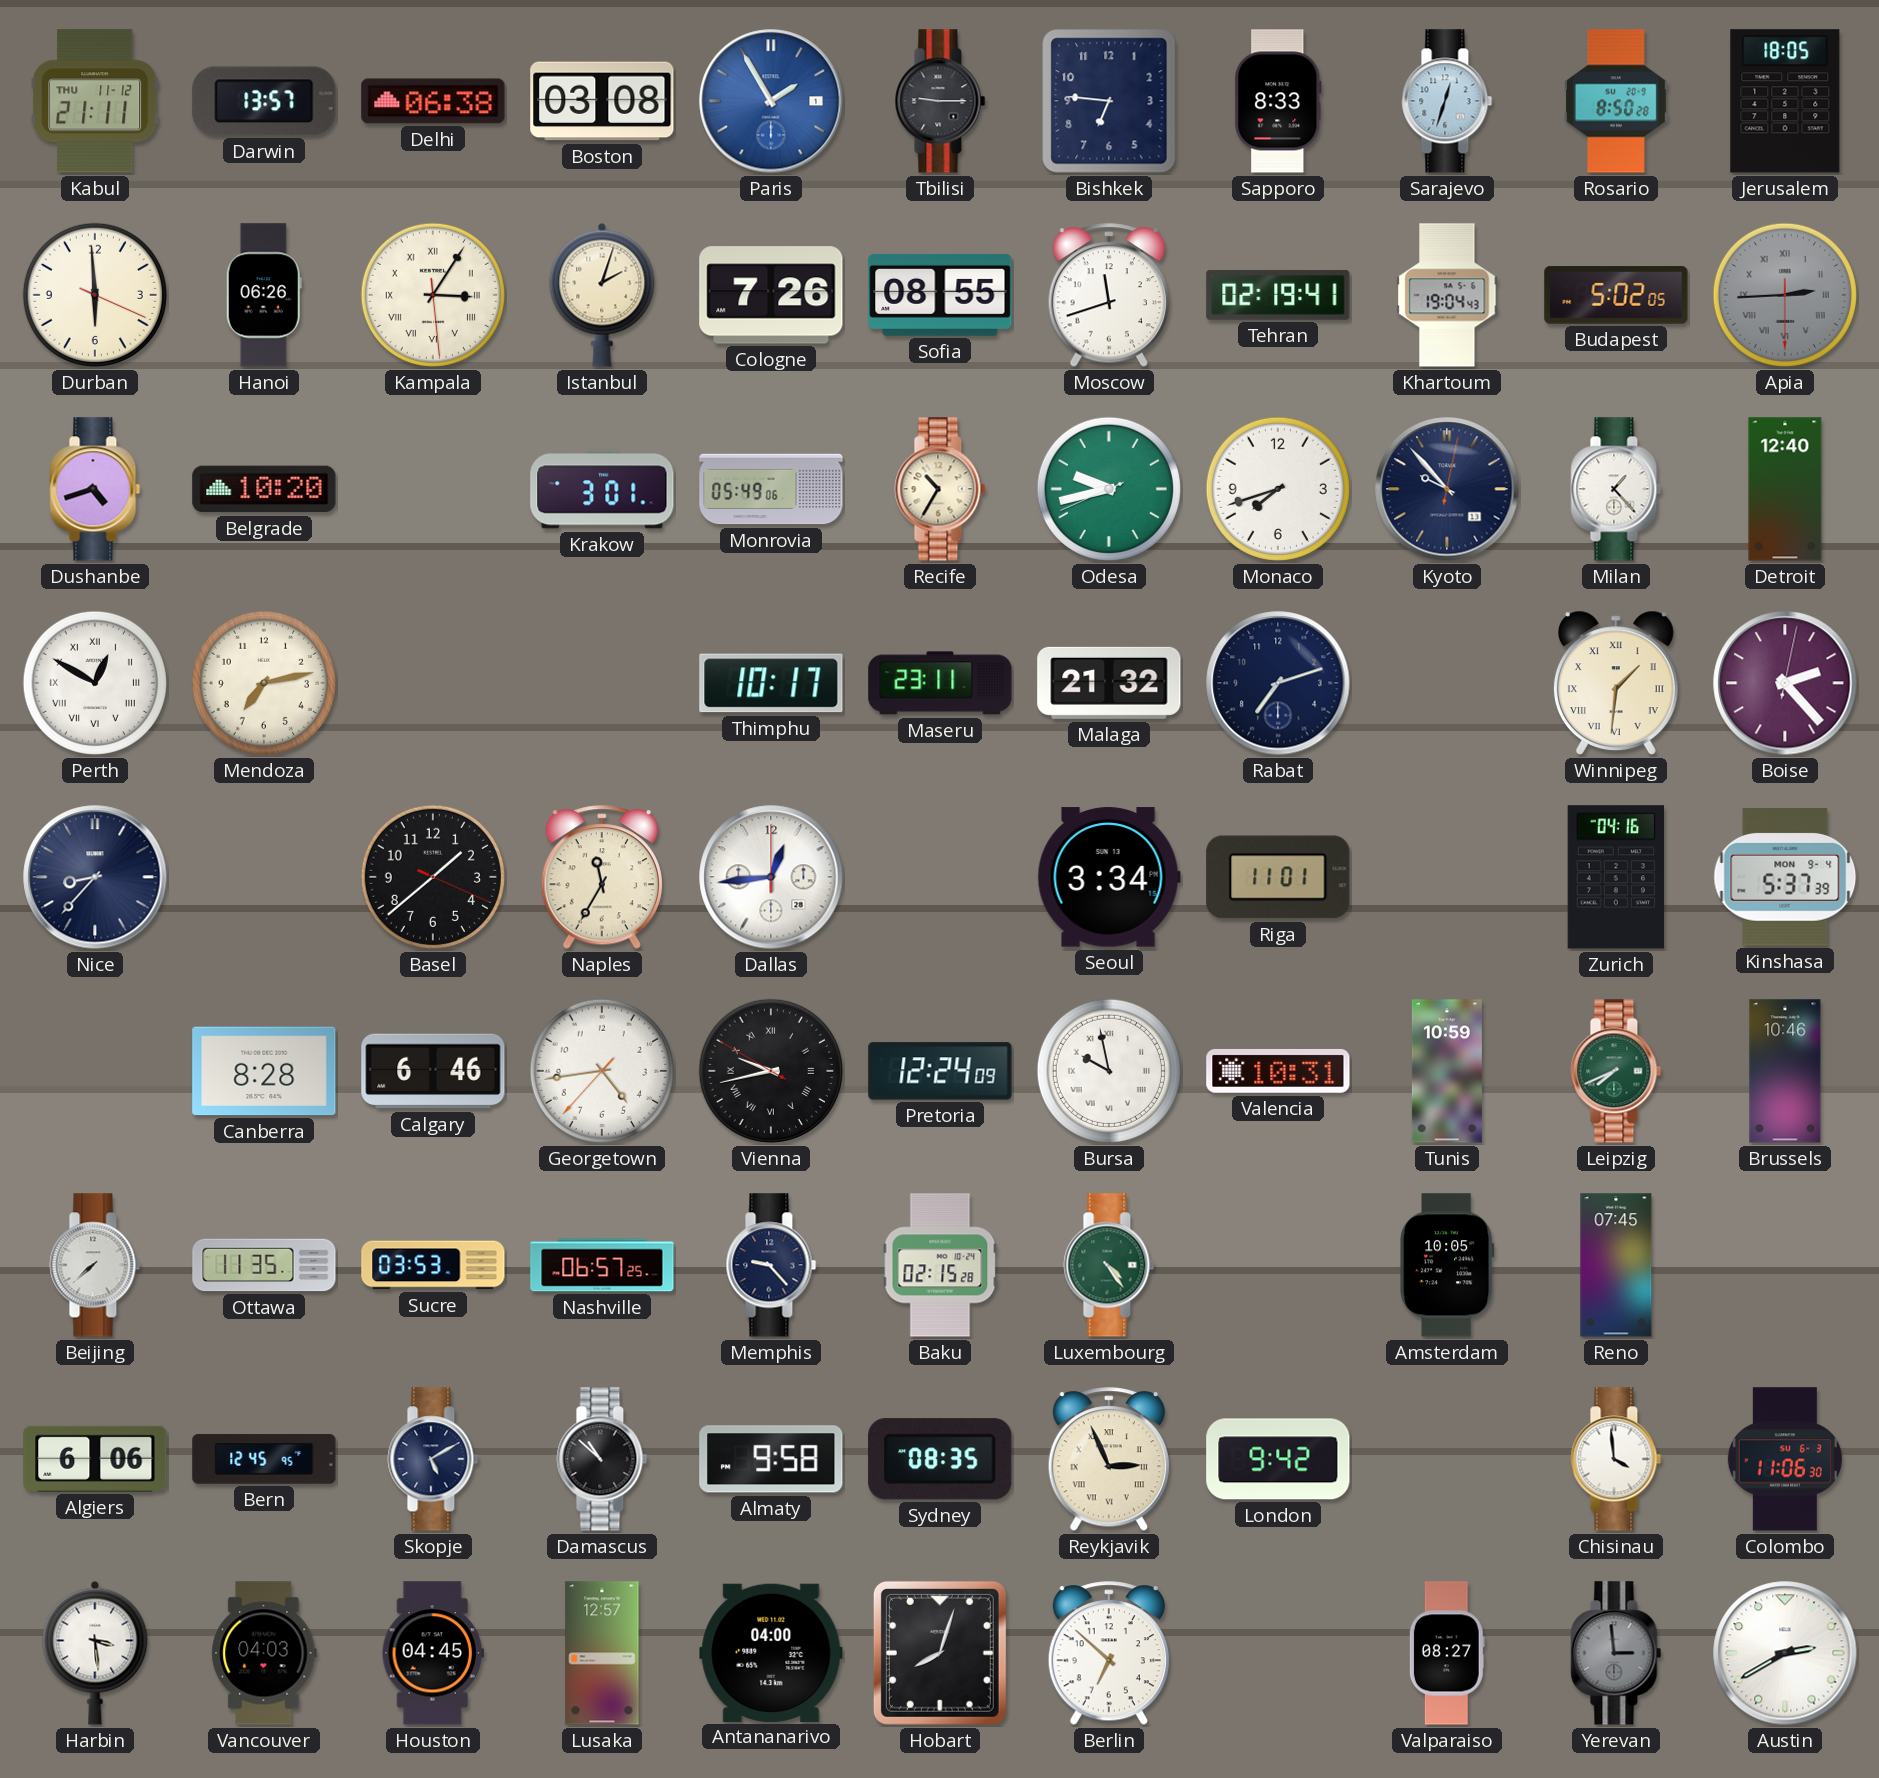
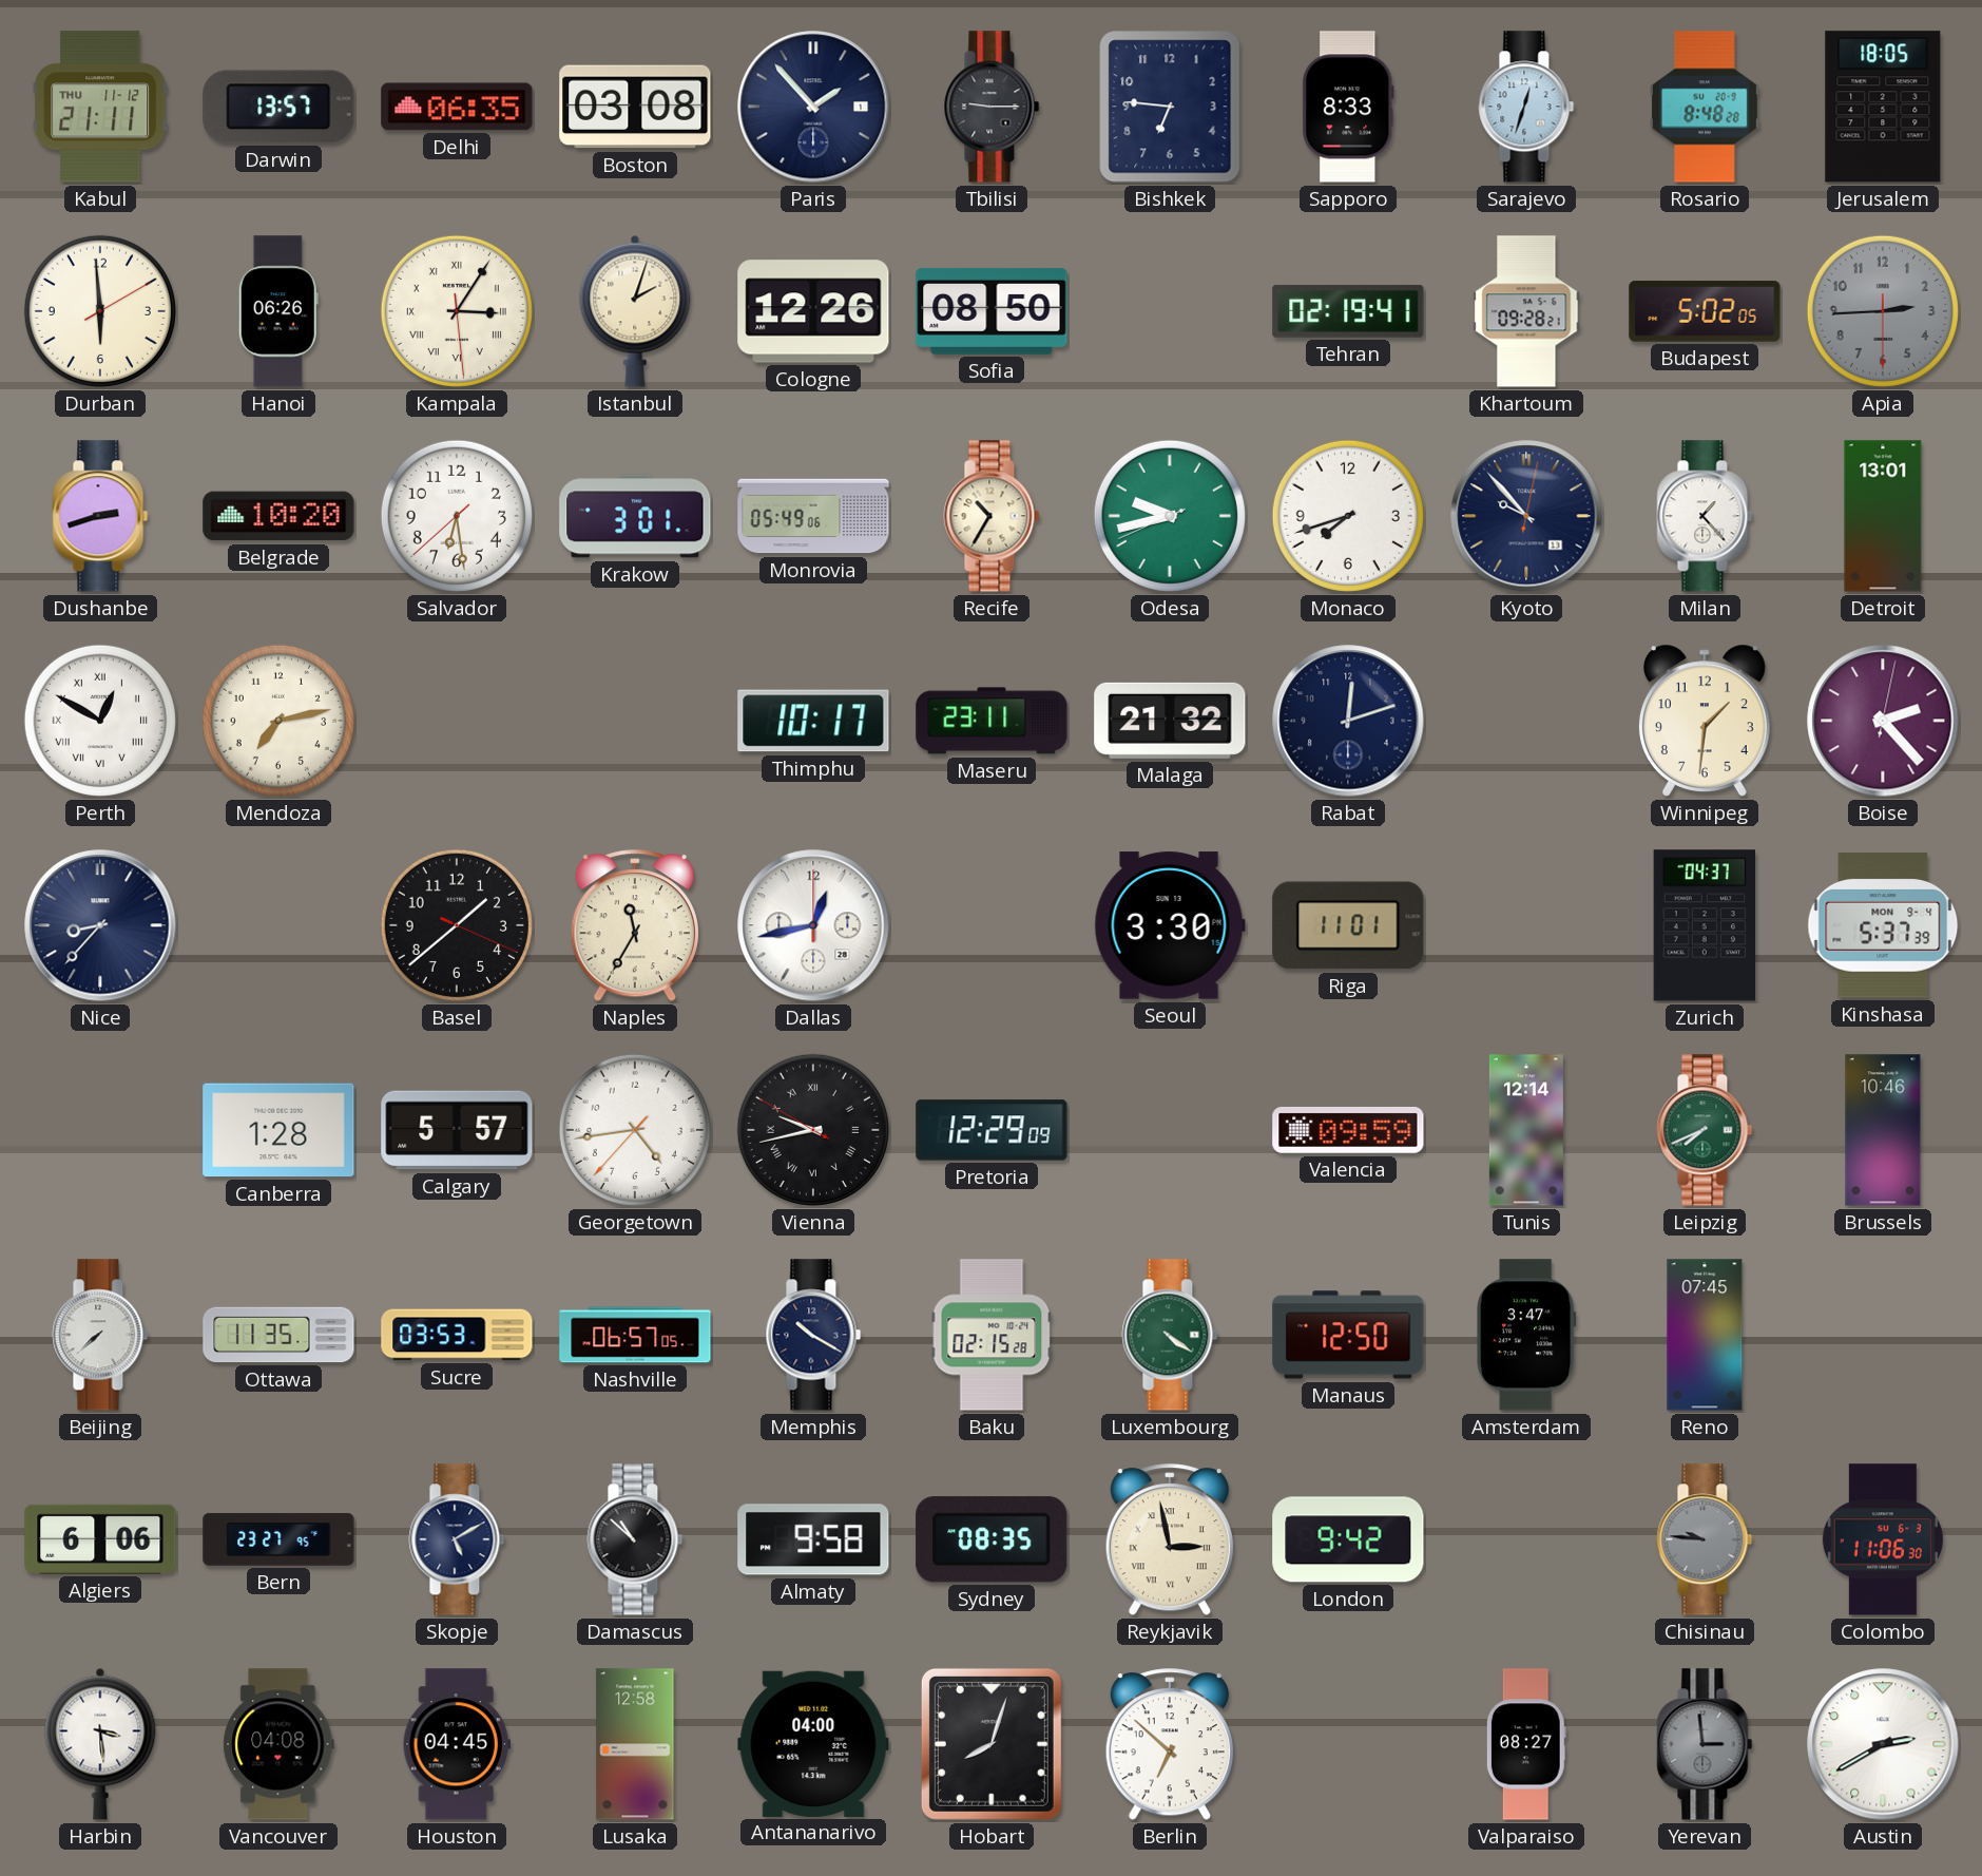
Delhi: 06:38 -> 06:35 (457, 107)
Paris: 1:55 -> 1:53 (813, 107)
Paris dial: blue -> navy (813, 107)
Rosario: 8:50 -> 8:48 (1705, 107)
Durban: 5:59:19 -> 5:59:10 (100, 311)
Cologne: 7:26 -> 12:26 (813, 311)
Sofia: 08:55 -> 08:50 (992, 311)
Moscow: 11:42 -> none (1109, 296)
Khartoum: 19:04 -> 09:28 (1526, 311)
Apia numerals: Roman -> Arabic (1883, 311)
Dushanbe: 4:42 -> 2:42 (100, 516)
Salvador: none -> 6:28 (457, 516)
Detroit: 12:40 -> 13:01 (1883, 516)
Rabat: 7:12 -> 12:12 (1348, 721)
Winnipeg numerals: Roman -> Arabic (1705, 721)
Dallas: 12:44 -> 12:43 (813, 925)
Seoul: 3:34 -> 3:30 (1170, 925)
Zurich: 04:16 -> 04:37 (1705, 925)
Canberra: 8:28 -> 1:28 (278, 1130)
Calgary: 6:46 -> 5:57 (457, 1130)
Pretoria: 12:24 -> 12:29 (992, 1130)
Bursa: 9:58 -> none (1109, 1071)
Valencia: 10:31 -> 09:59 (1348, 1130)
Tunis: 10:59 -> 12:14 (1526, 1130)
Nashville: 06:57:25 -> 06:57:05 (635, 1335)
Memphis: 9:23 -> 10:20 (813, 1335)
Luxembourg: 4:24 -> 4:21 (1170, 1335)
Manaus: none -> 12:50 (1348, 1335)
Amsterdam: 10:05 -> 3:47 (1526, 1335)
Bern: 12:45 -> 23:27 (278, 1539)
Reykjavik: 2:56 -> 2:58 (1170, 1540)
Chisinau: 3:59 -> 9:46 (1705, 1539)
Chisinau dial: white -> grey (1705, 1539)
Vancouver: 04:03 -> 04:08 (278, 1744)
Lusaka: 12:57 -> 12:58 (635, 1744)
